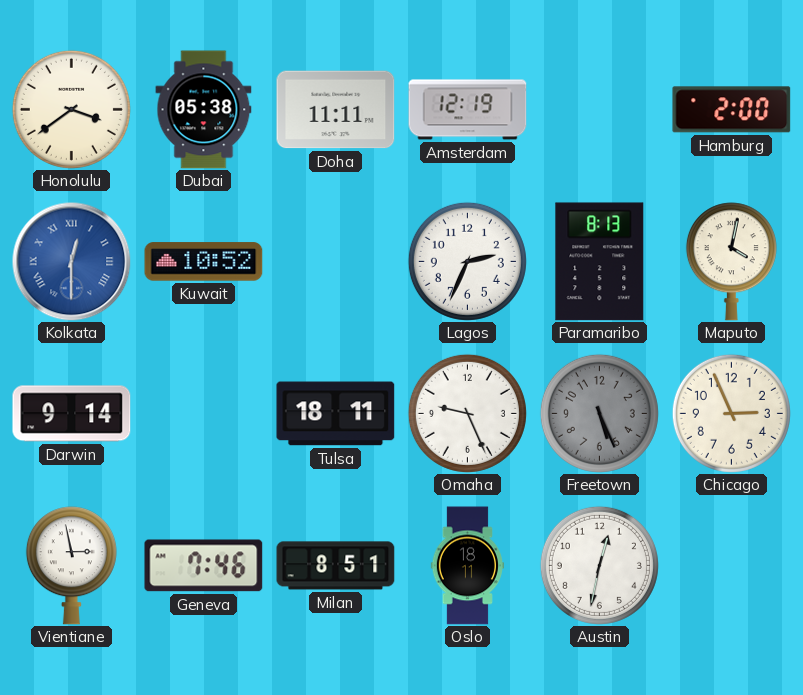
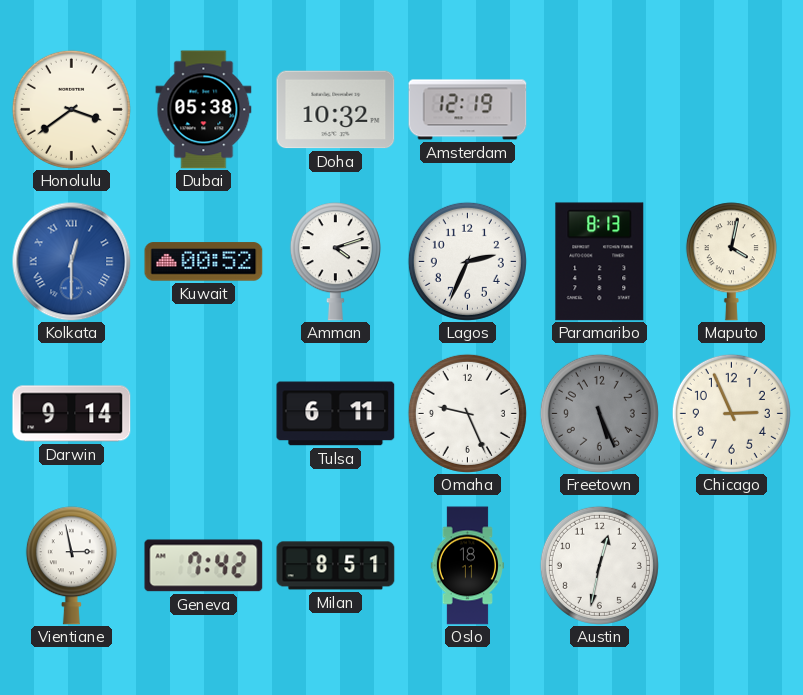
Doha: 11:11 -> 10:32 (336, 110)
Hamburg: 2:00 -> none (732, 110)
Kuwait: 10:52 -> 00:52 (204, 262)
Amman: none -> 4:12 (335, 262)
Tulsa: 18:11 -> 6:11 (336, 414)
Geneva: 7:46 -> 7:42 (204, 566)
